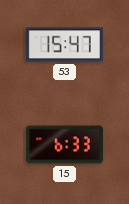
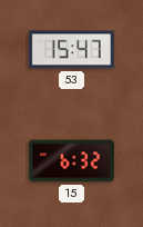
15: 6:33 -> 6:32 (71, 161)
